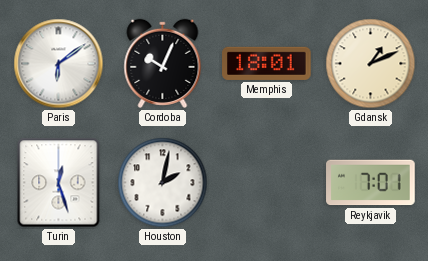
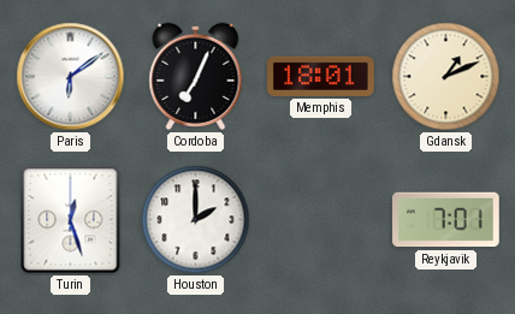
Cordoba: 10:04 -> 7:04 (196, 76)
Houston: 2:02 -> 2:00 (196, 220)
